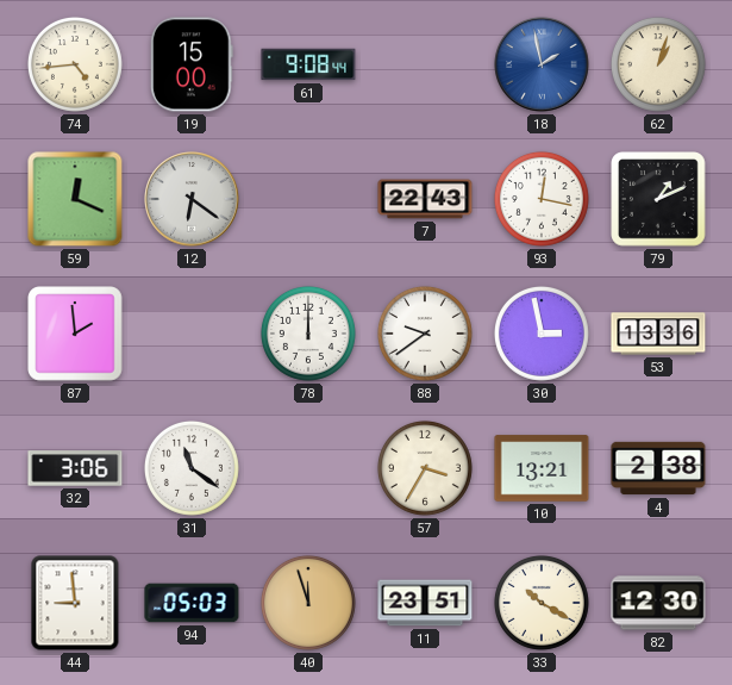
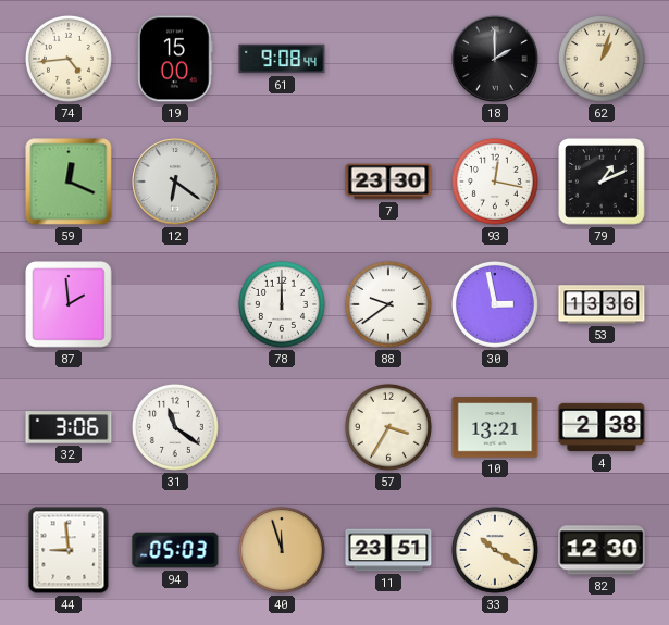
18: 1:58 -> 2:00 (495, 59)
18 dial: blue -> black (495, 59)
7: 22:43 -> 23:30 (388, 182)
